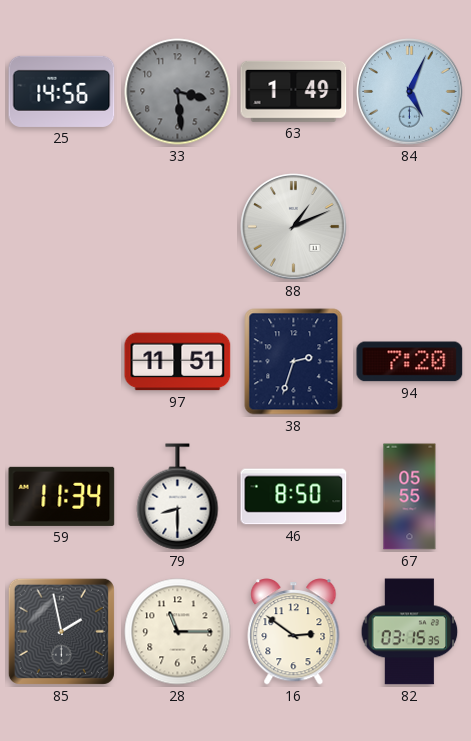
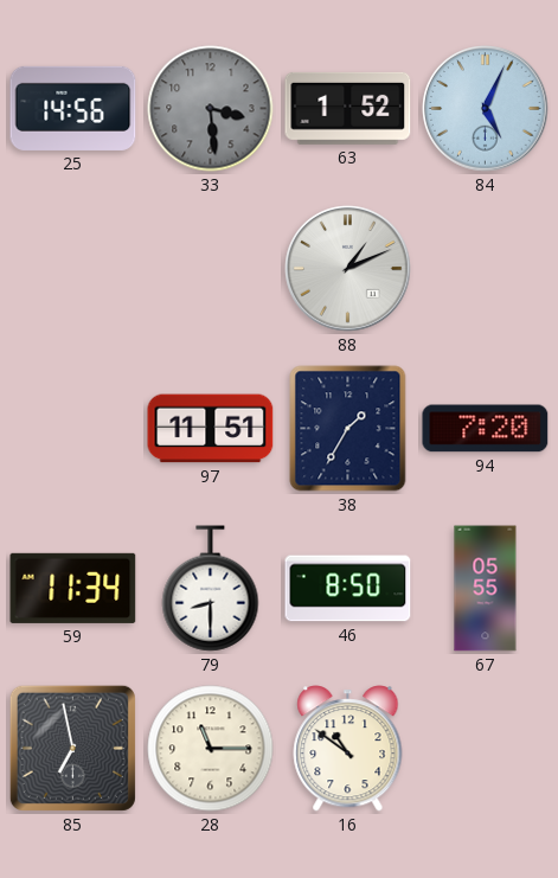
63: 1:49 -> 1:52 (348, 108)
38: 2:33 -> 1:35 (348, 429)
85: 1:58 -> 6:58 (72, 748)
16: 2:51 -> 10:51 (348, 749)
82: 03:15 -> none (410, 632)
